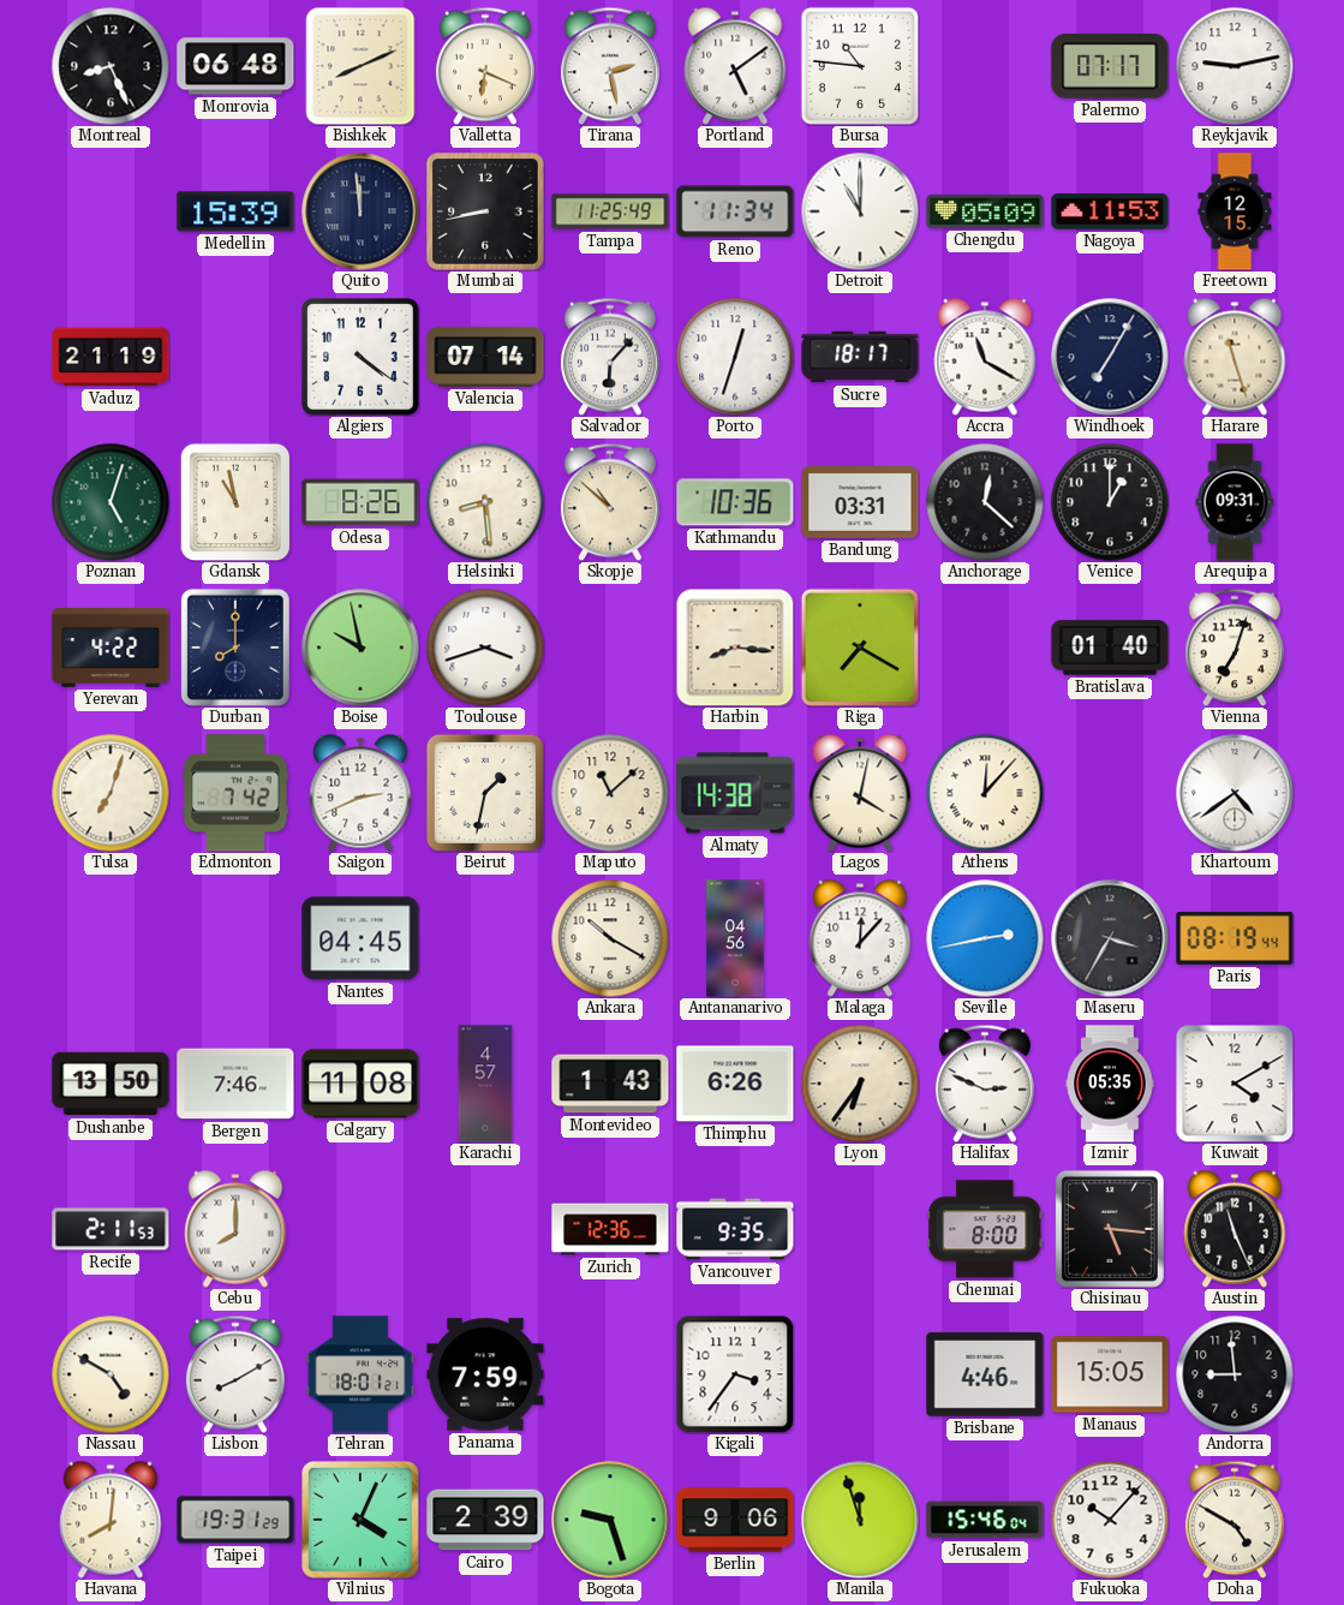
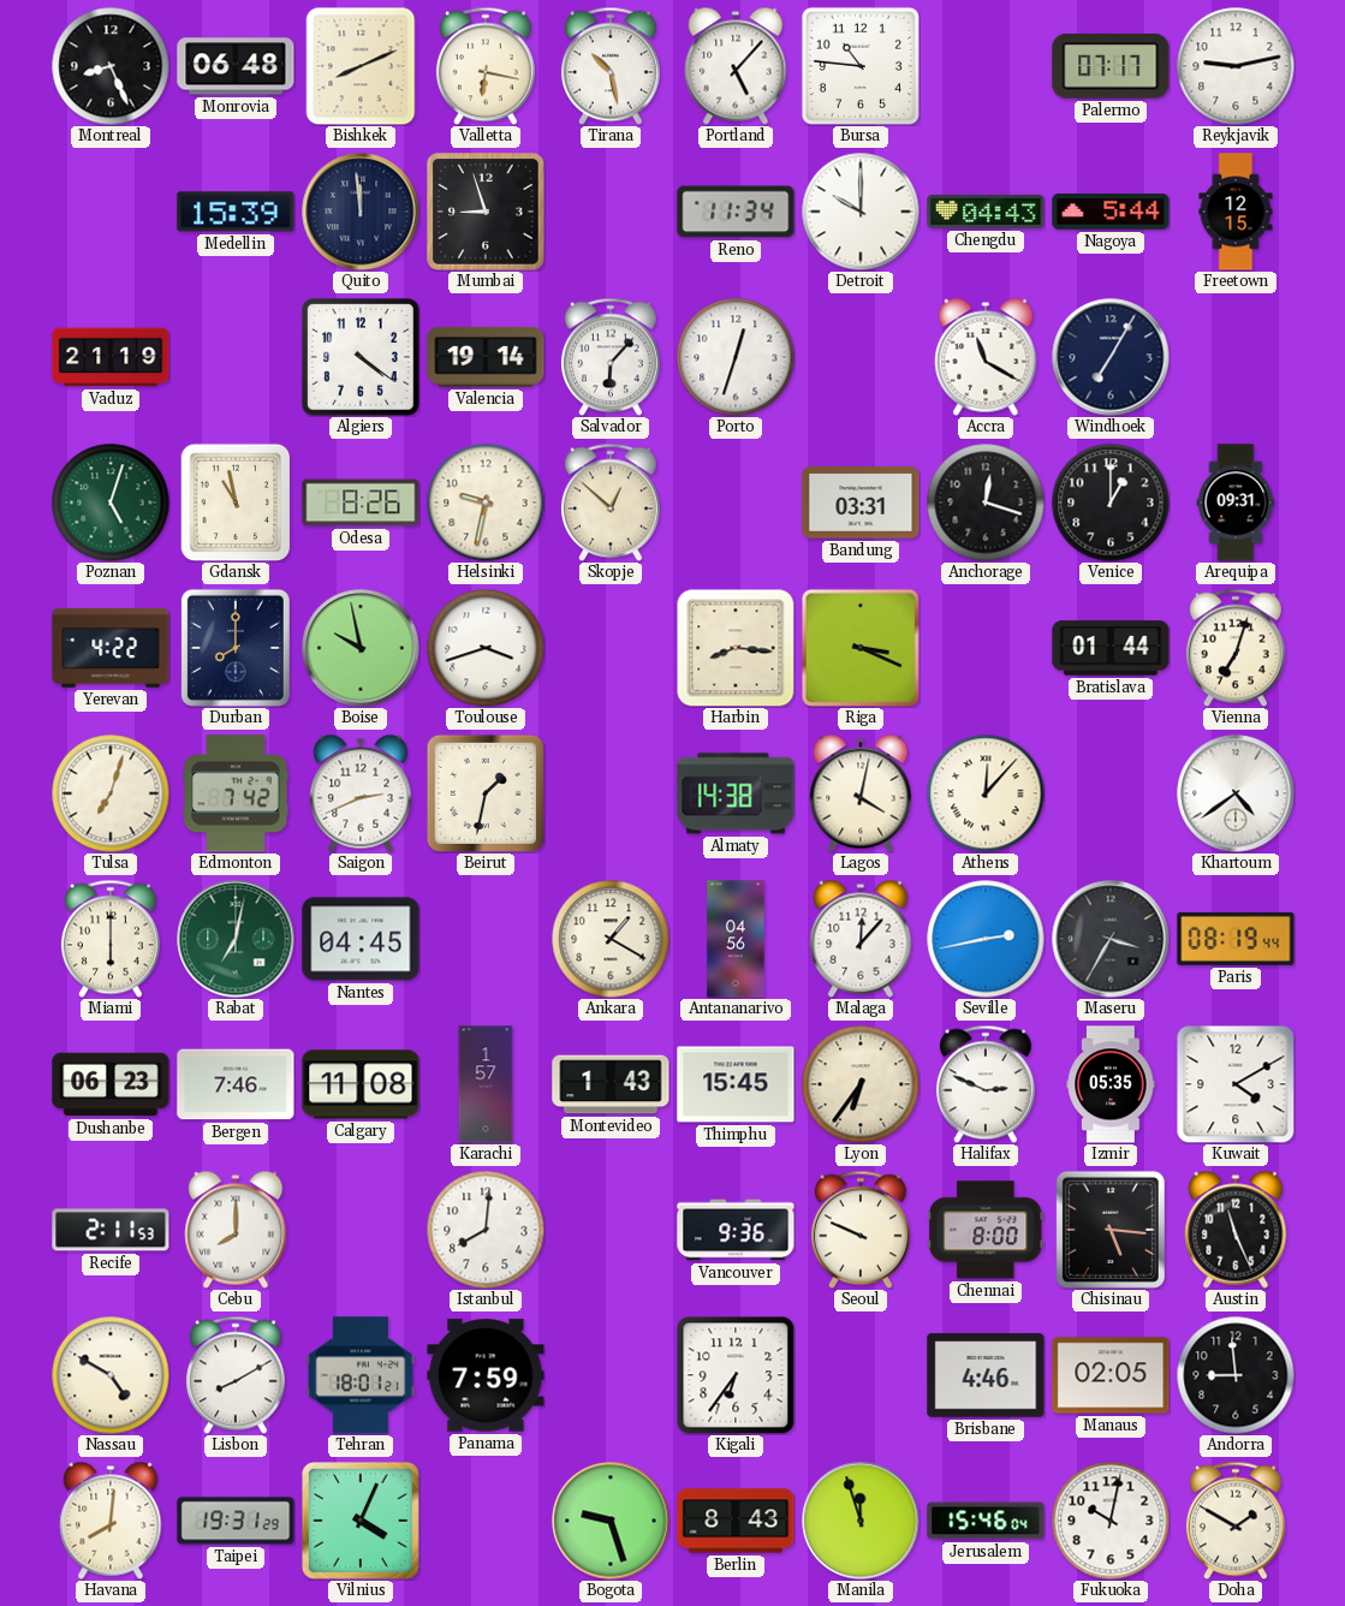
Valletta: 6:19 -> 6:17 (486, 66)
Tirana: 2:28 -> 10:28 (611, 66)
Portland: 5:09 -> 5:07 (736, 66)
Mumbai: 8:43 -> 8:57 (486, 212)
Tampa: 11:25 -> none (610, 211)
Detroit: 11:00 -> 10:00 (861, 212)
Chengdu: 05:09 -> 04:43 (986, 212)
Nagoya: 11:53 -> 5:44 (1111, 213)
Valencia: 07:14 -> 19:14 (486, 357)
Sucre: 18:17 -> none (860, 357)
Harare: 11:27 -> none (1235, 357)
Helsinki: 8:29 -> 9:32 (486, 502)
Skopje: 10:52 -> 12:52 (611, 502)
Kathmandu: 10:36 -> none (735, 502)
Anchorage: 12:22 -> 12:18 (986, 502)
Riga: 7:20 -> 3:19 (861, 648)
Bratislava: 01:40 -> 01:44 (1111, 648)
Maputo: 11:08 -> none (610, 793)
Miami: none -> 6:00 (111, 939)
Rabat: none -> 7:02 (236, 939)
Ankara: 10:20 -> 1:20 (611, 939)
Dushanbe: 13:50 -> 06:23 (111, 1084)
Karachi: 4:57 -> 1:57 (486, 1084)
Thimphu: 6:26 -> 15:45 (736, 1084)
Istanbul: none -> 8:01 (486, 1230)
Zurich: 12:36 -> none (610, 1229)
Vancouver: 9:35 -> 9:36 (736, 1230)
Seoul: none -> 9:49 (861, 1230)
Kigali: 3:36 -> 6:36 (736, 1375)
Manaus: 15:05 -> 02:05 (1111, 1375)
Cairo: 2:39 -> none (485, 1520)
Berlin: 9:06 -> 8:43 (736, 1521)
Fukuoka: 10:07 -> 10:02 (1111, 1521)
Doha: 4:50 -> 1:50 (1236, 1521)
